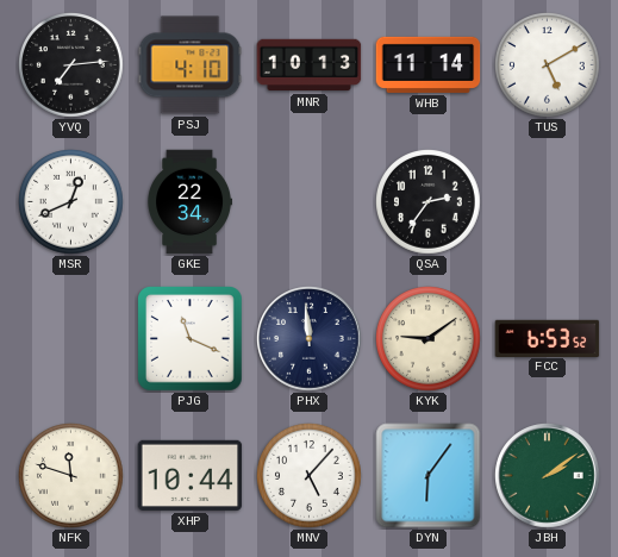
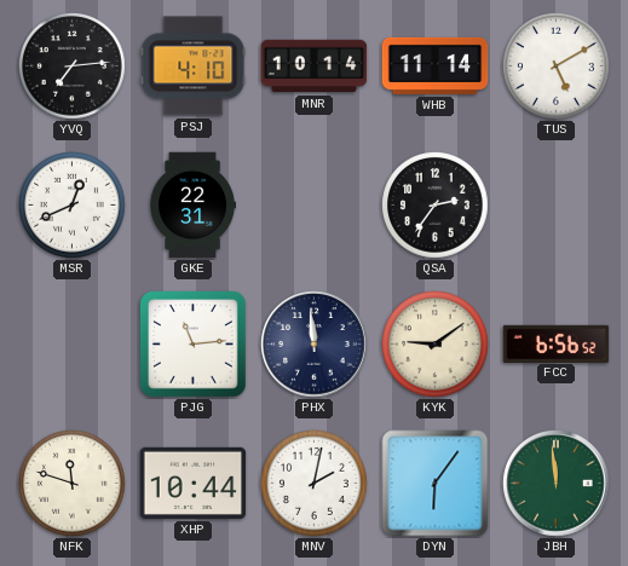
MNR: 10:13 -> 10:14 (315, 67)
GKE: 22:34 -> 22:31 (192, 206)
PJG: 11:19 -> 11:14 (194, 345)
FCC: 6:53 -> 6:56 (557, 343)
MNV: 5:07 -> 2:02 (315, 484)
JBH: 2:09 -> 11:59 (557, 484)
